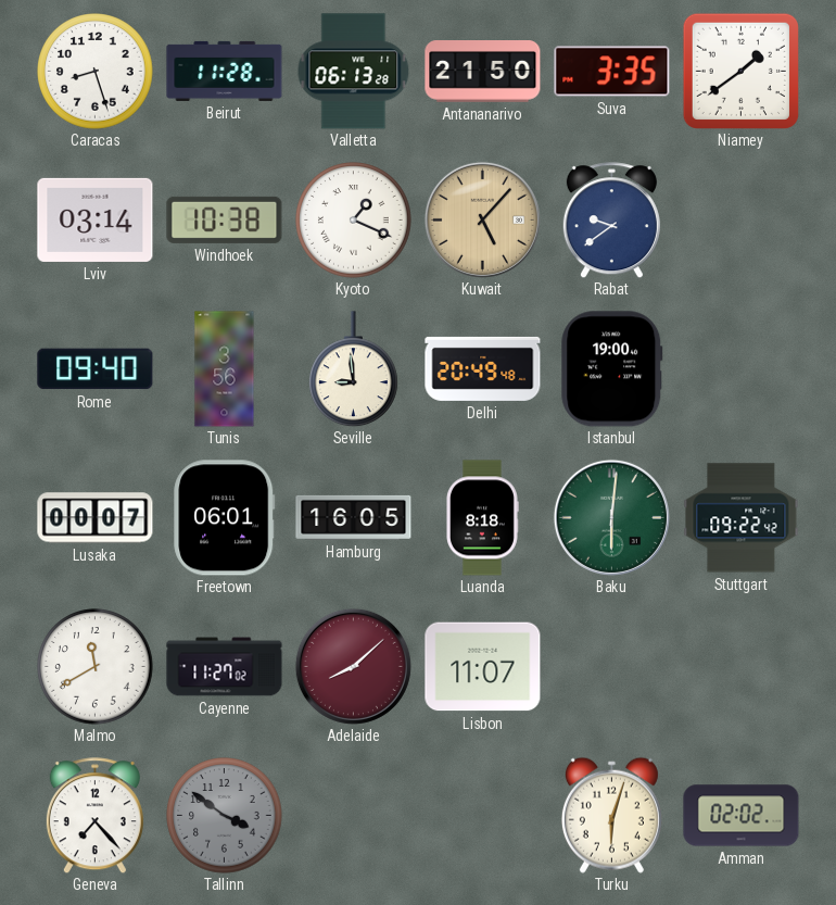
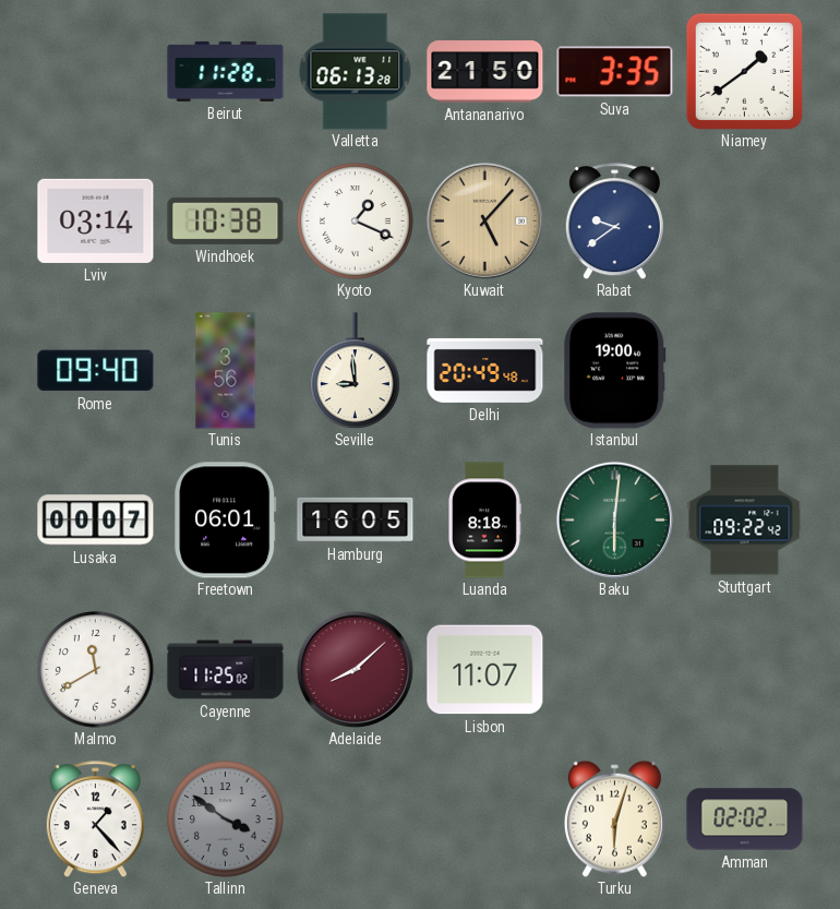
Caracas: 8:27 -> none (96, 72)
Cayenne: 11:27 -> 11:25 (226, 670)
Geneva: 7:23 -> 1:23 (95, 820)
